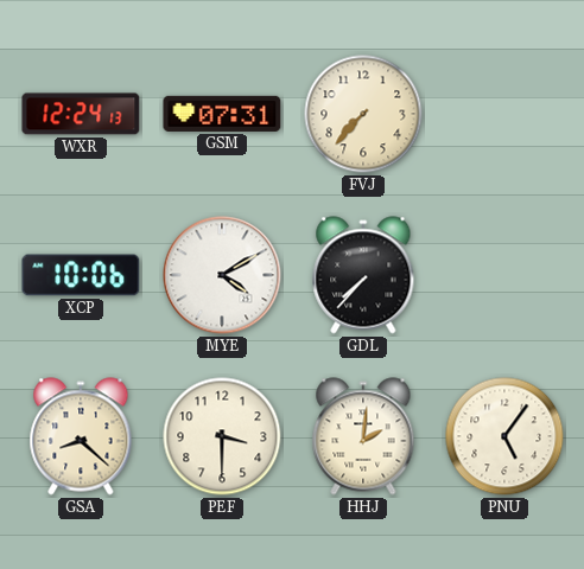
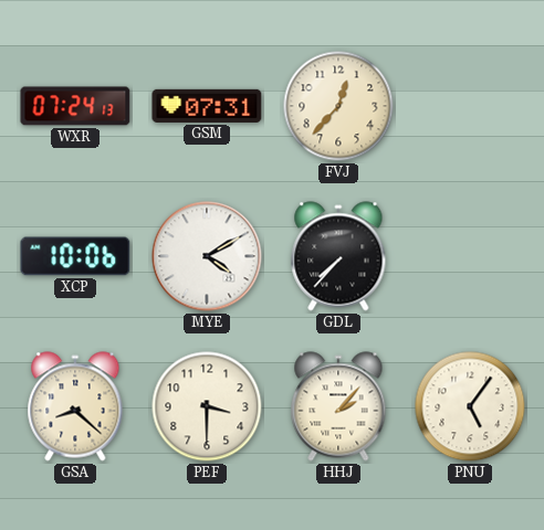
WXR: 12:24 -> 07:24 (75, 106)
FVJ: 7:37 -> 12:37 (338, 106)
HHJ: 2:01 -> 2:07 (338, 406)
